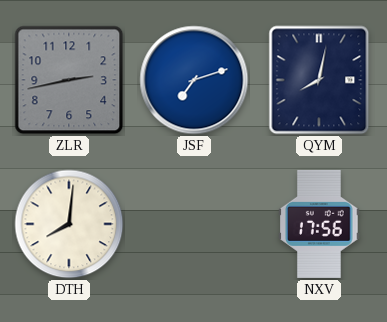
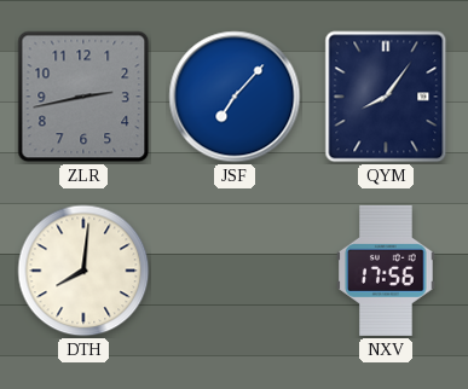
JSF: 7:12 -> 7:07 (235, 97)
QYM: 8:02 -> 8:06 (386, 97)
